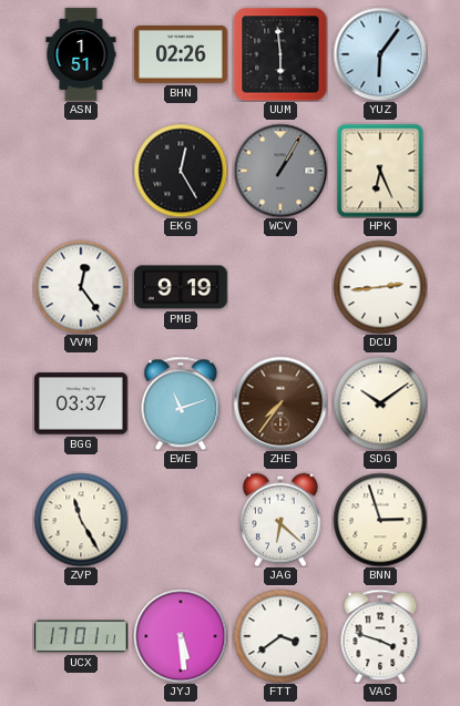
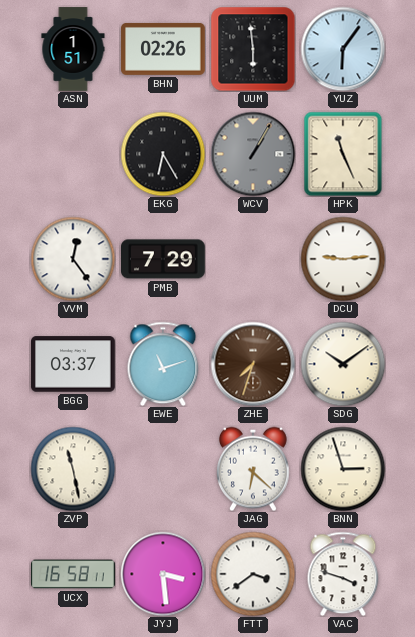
EKG: 12:25 -> 6:25 (163, 154)
HPK: 6:26 -> 11:26 (343, 154)
PMB: 9:19 -> 7:29 (163, 259)
DCU: 2:44 -> 9:14 (343, 259)
ZHE: 7:36 -> 7:33 (253, 364)
ZVP: 11:25 -> 11:28 (73, 469)
UCX: 17:01 -> 16:58 (73, 574)
JYJ: 5:29 -> 3:29 (163, 574)
